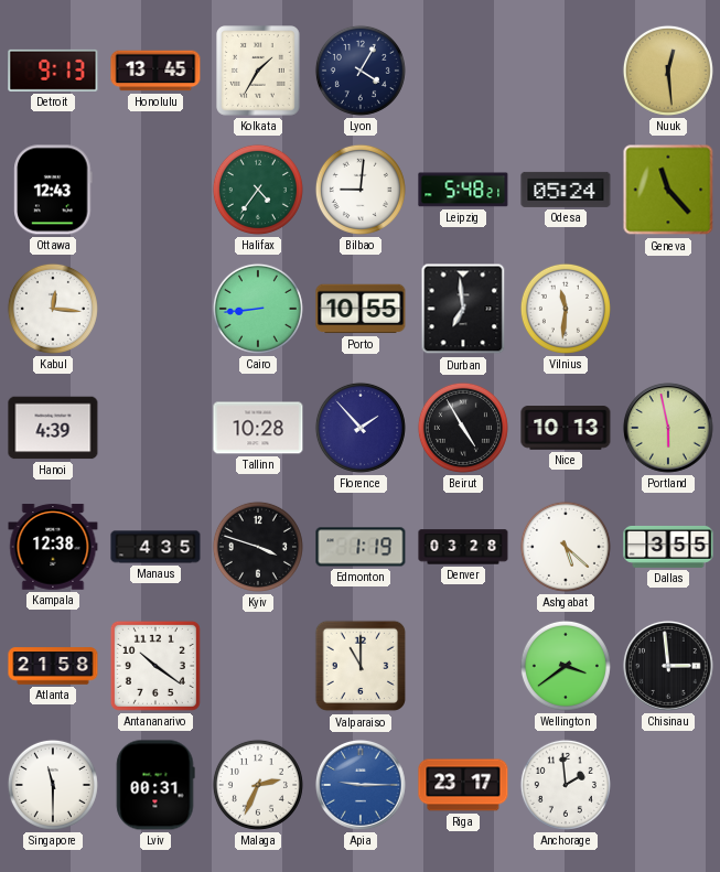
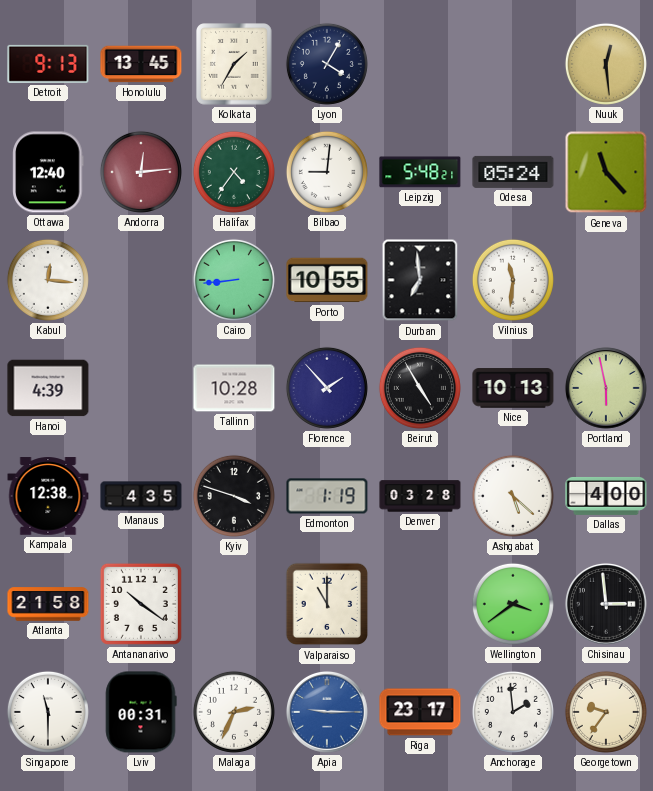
Ottawa: 12:43 -> 12:40 (48, 172)
Andorra: none -> 12:14 (141, 172)
Dallas: 3:55 -> 4:00 (606, 496)
Georgetown: none -> 9:36 (606, 712)
